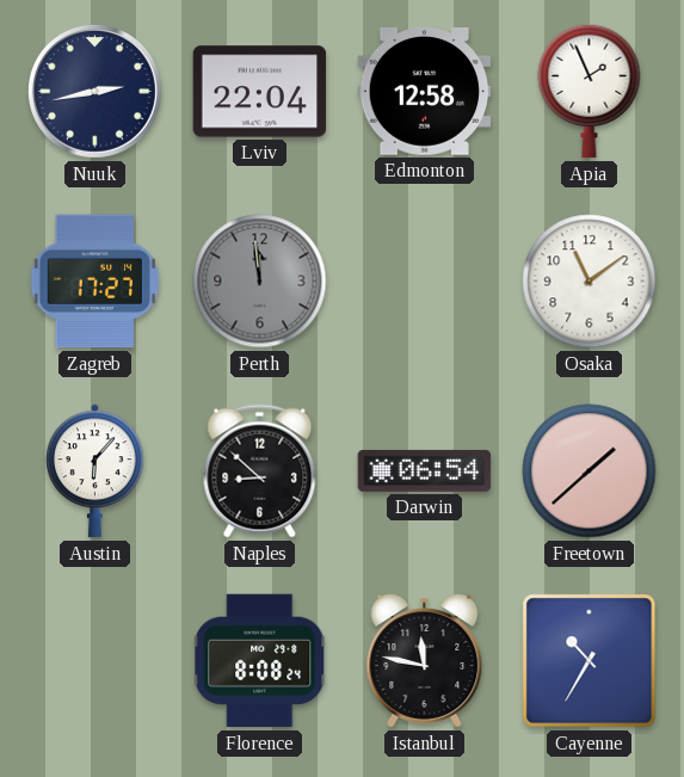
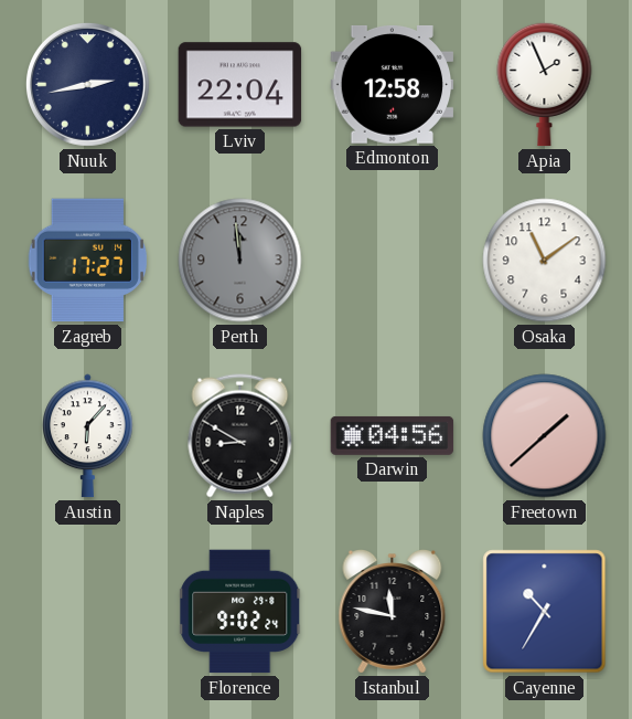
Naples: 8:52 -> 8:50 (240, 436)
Darwin: 06:54 -> 04:56 (393, 435)
Florence: 8:08 -> 9:02 (240, 612)
